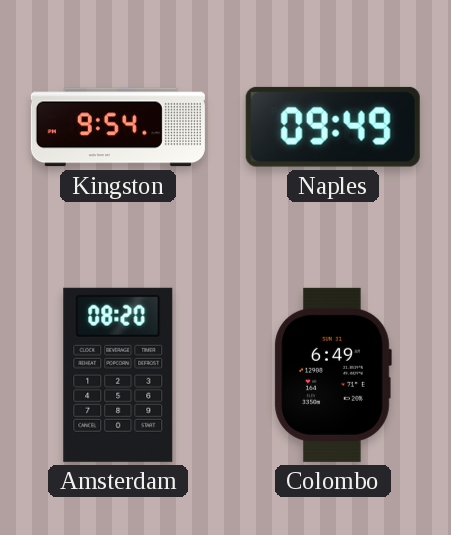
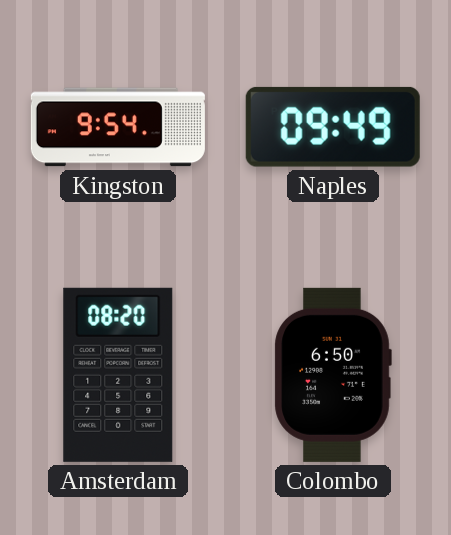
Colombo: 6:49 -> 6:50 (333, 375)
